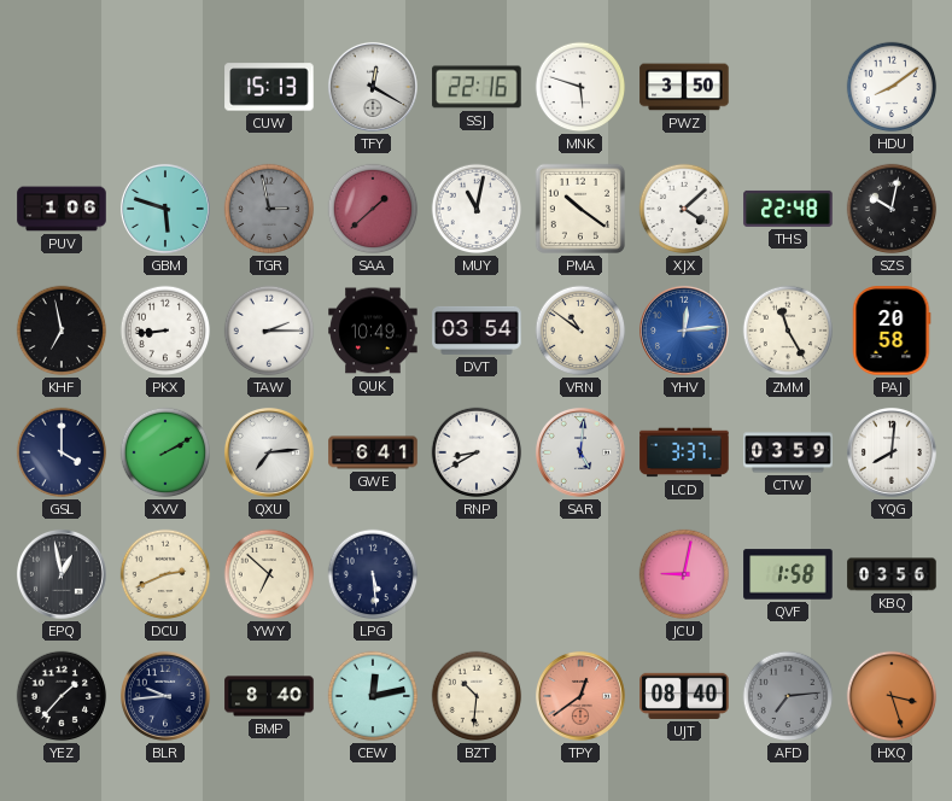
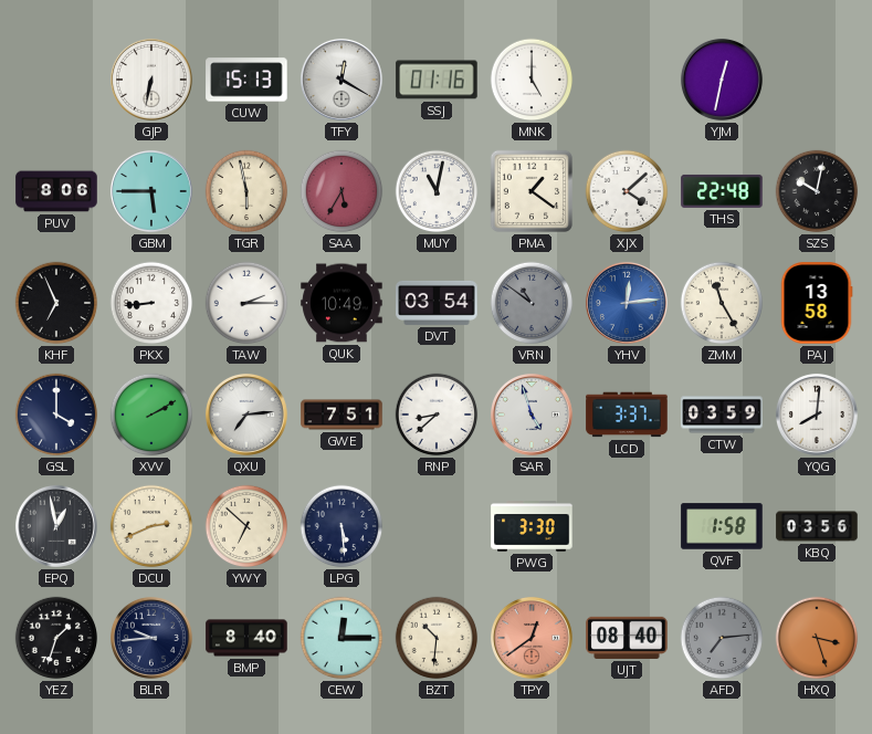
GJP: none -> 6:32 (151, 80)
SSJ: 22:16 -> 01:16 (437, 80)
MNK: 5:48 -> 5:00 (532, 80)
PWZ: 3:50 -> none (684, 87)
YJM: none -> 12:32 (722, 80)
HDU: 8:09 -> none (892, 87)
PUV: 1:06 -> 8:06 (56, 191)
GBM: 5:48 -> 5:45 (151, 191)
TGR: 2:58 -> 5:58 (246, 191)
TGR dial: grey -> cream (246, 191)
SAA: 1:38 -> 5:35 (342, 191)
PMA: 10:21 -> 1:21 (532, 191)
KHF: 6:58 -> 6:56 (56, 303)
VRN dial: cream -> grey (532, 303)
PAJ: 20:58 -> 13:58 (817, 303)
GWE: 6:41 -> 7:51 (342, 415)
RNP: 8:40 -> 8:38 (437, 415)
SAR: 5:01 -> 4:57 (532, 415)
PWG: none -> 3:30 (532, 526)
JCU: 9:02 -> none (684, 574)
YEZ: 1:37 -> 1:33 (56, 638)
CEW: 12:13 -> 12:15 (342, 638)
